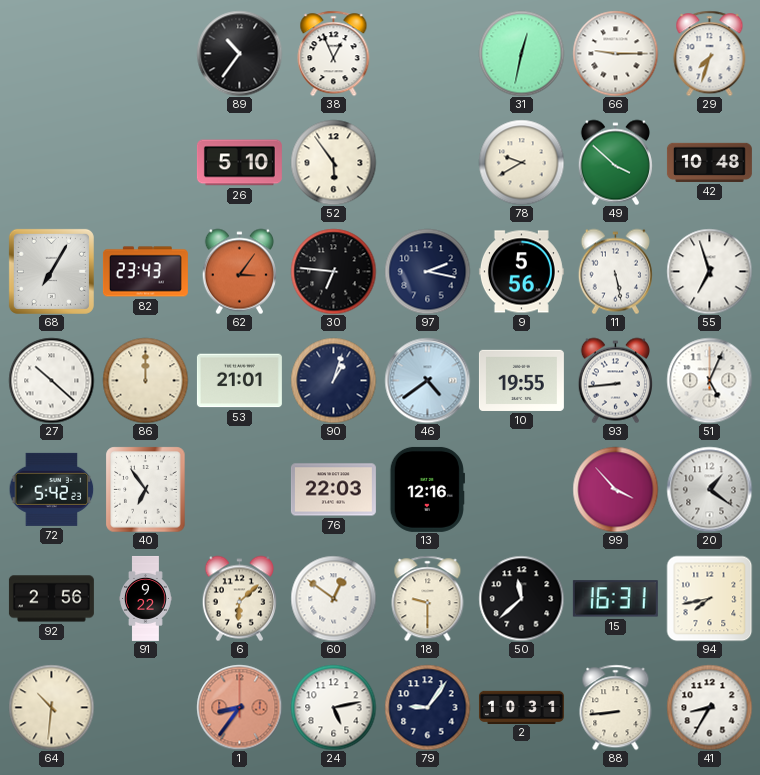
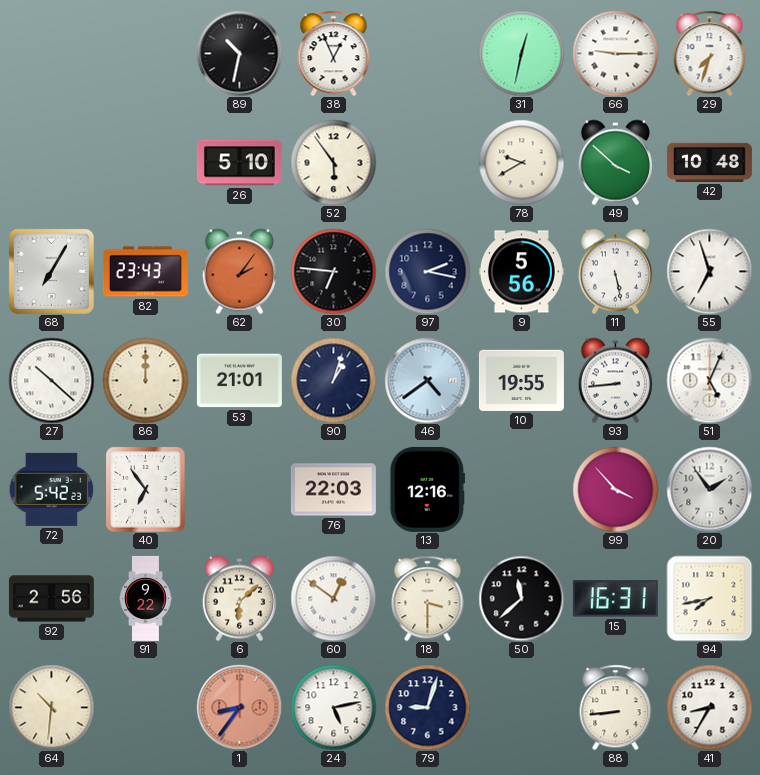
89: 10:36 -> 10:32 (239, 53)
62: 3:06 -> 2:06 (239, 271)
20: 1:21 -> 1:54 (709, 489)
18: 9:30 -> 3:30 (428, 598)
79: 9:06 -> 9:03 (427, 707)
2: 10:31 -> none (521, 707)
